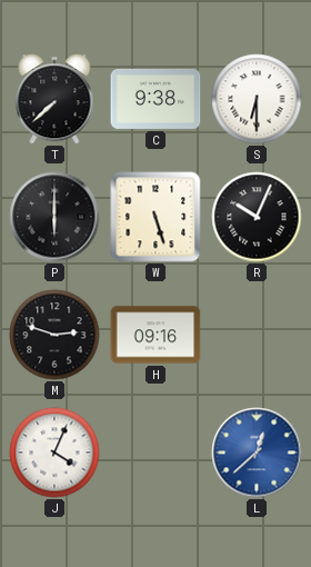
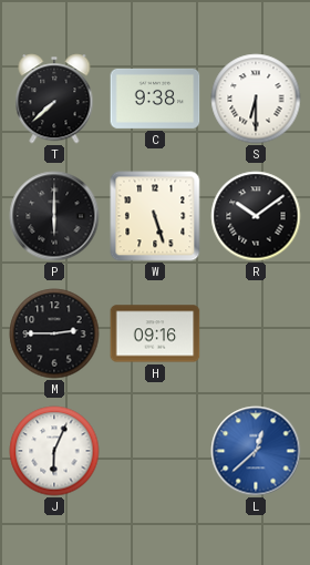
R: 10:04 -> 10:09 (256, 216)
M: 2:48 -> 2:45 (54, 333)
J: 4:04 -> 6:04 (54, 451)
